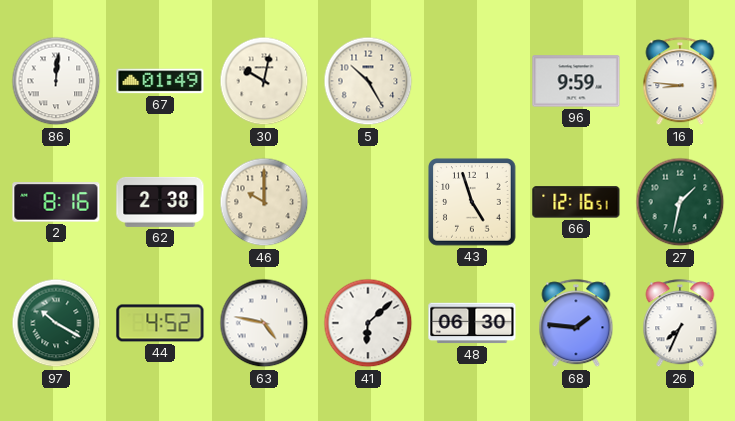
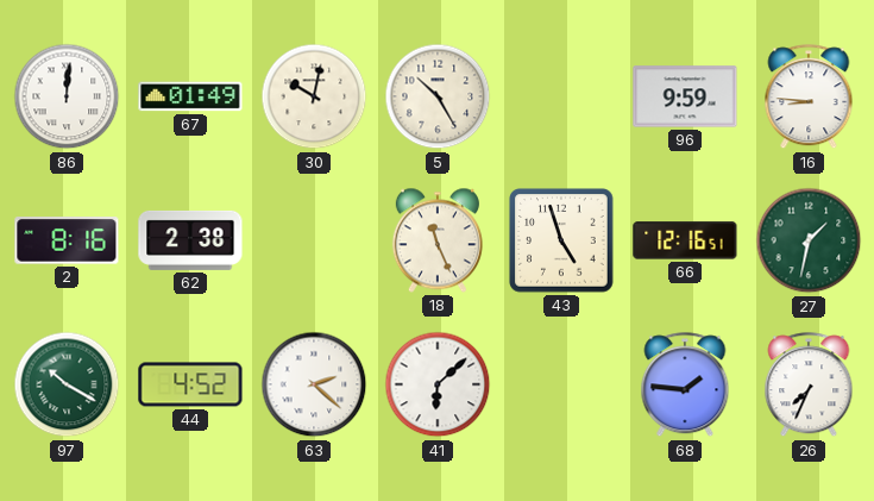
46: 10:00 -> none (264, 202)
18: none -> 11:26 (438, 240)
63: 4:47 -> 2:22 (314, 384)
48: 06:30 -> none (472, 323)
